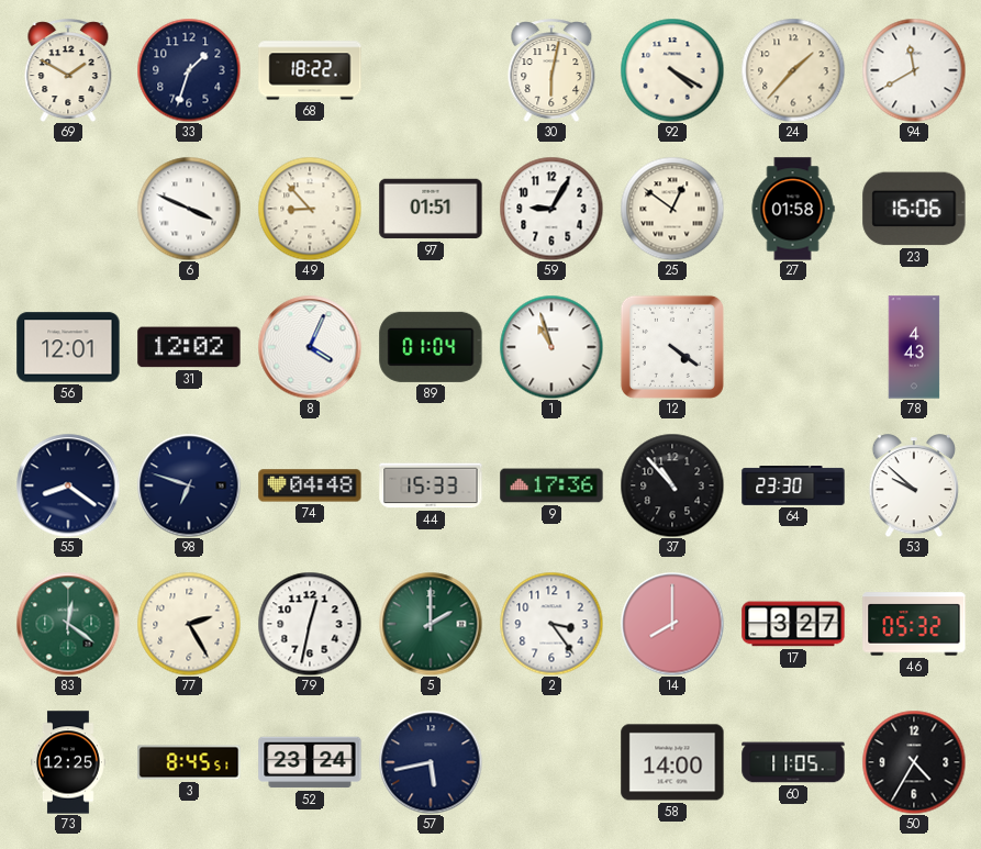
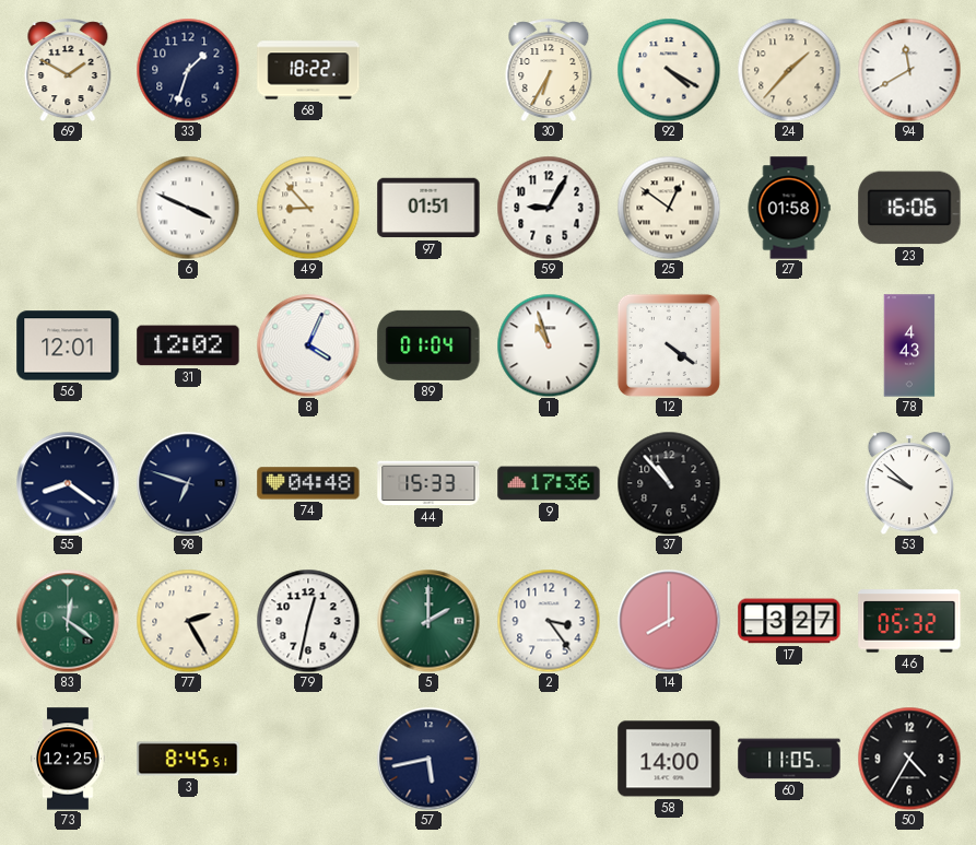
30: 6:02 -> 6:35 (549, 70)
64: 23:30 -> none (793, 487)
52: 23:24 -> none (310, 762)
